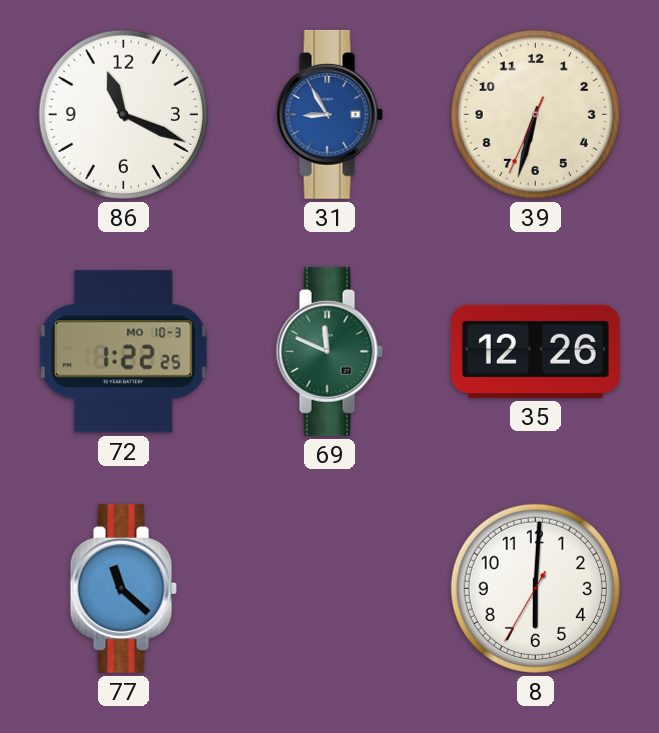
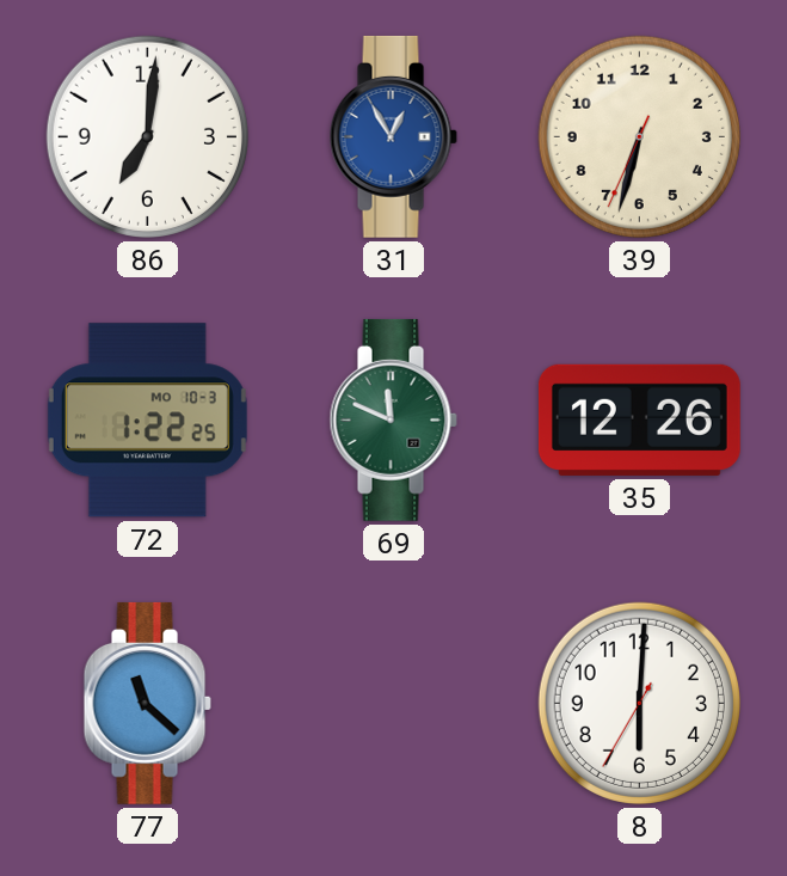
86: 11:19 -> 7:01 (147, 136)
31: 8:55 -> 12:55 (393, 136)
